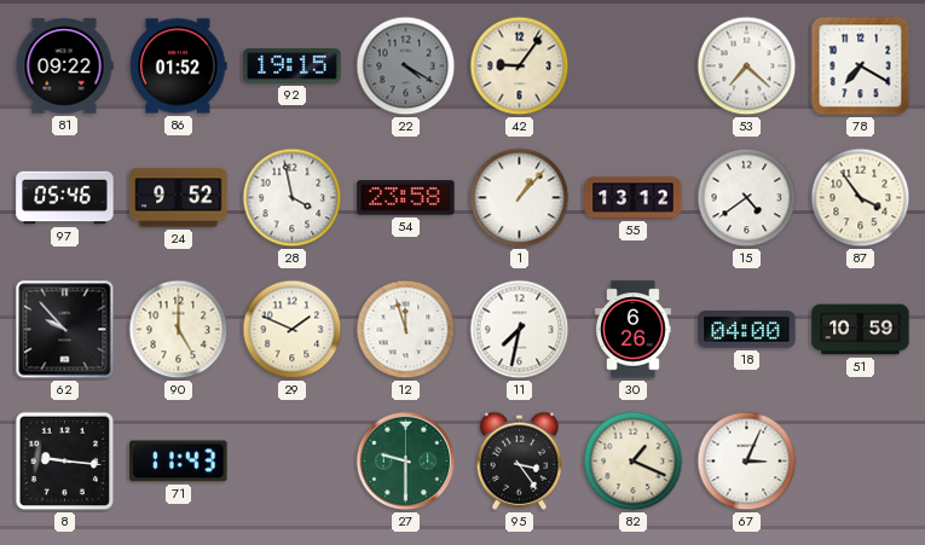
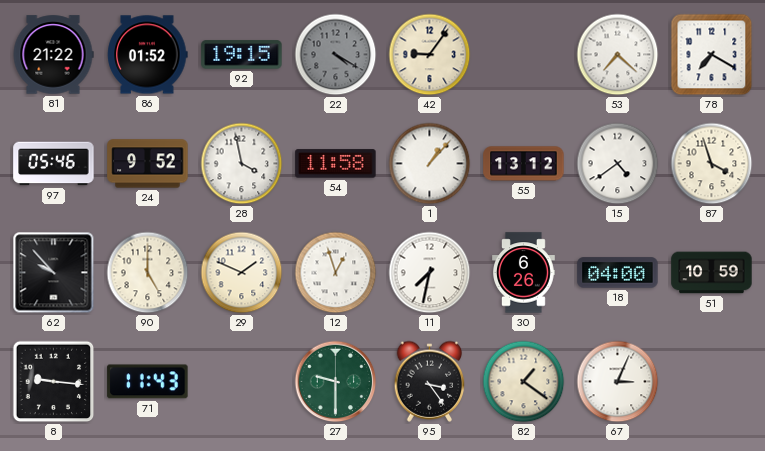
81: 09:22 -> 21:22 (53, 55)
54: 23:58 -> 11:58 (336, 164)
87: 3:54 -> 3:57 (712, 164)
12: 11:57 -> 12:57 (336, 273)
82: 1:19 -> 1:21 (524, 382)
